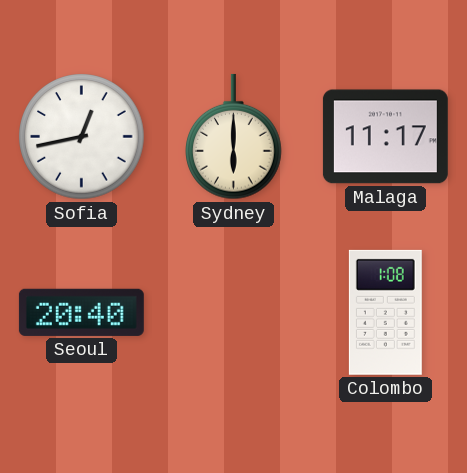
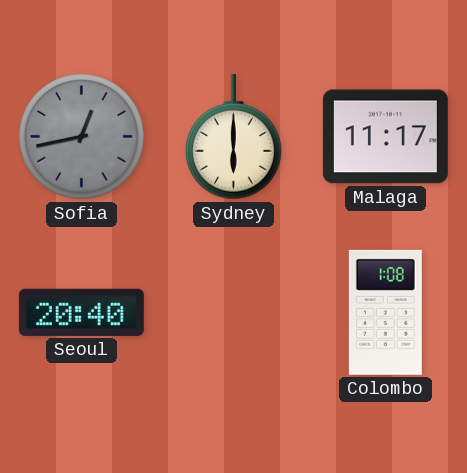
Sofia dial: white -> grey (82, 137)
